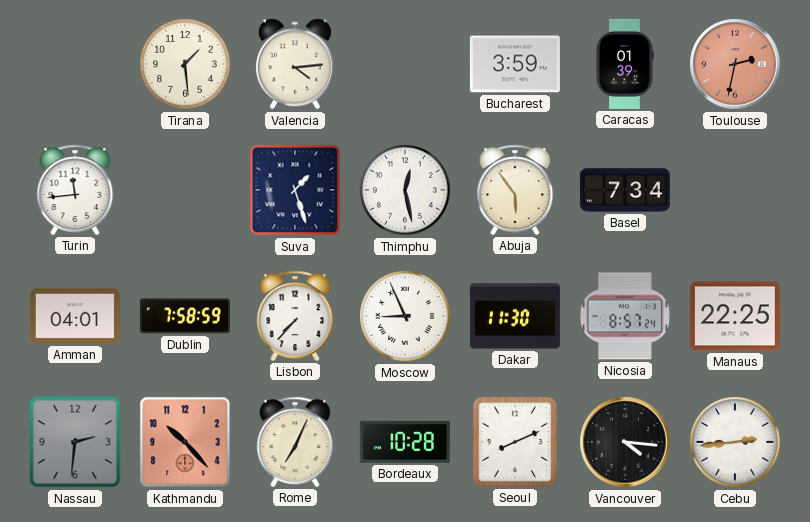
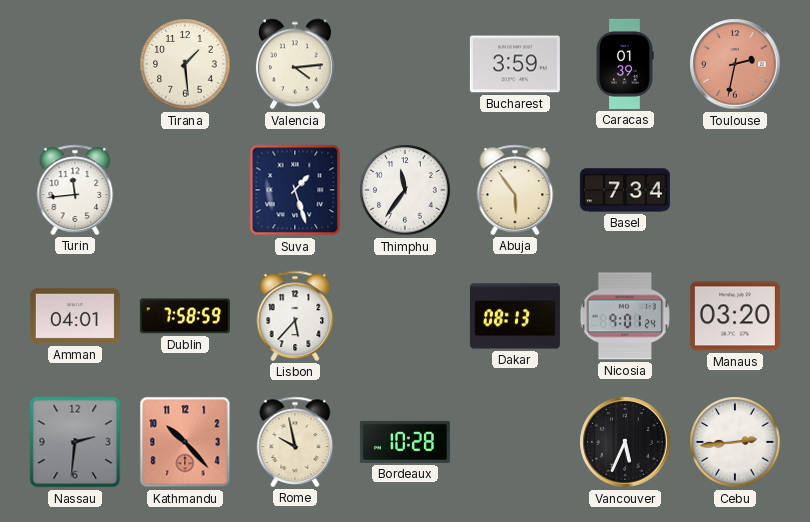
Thimphu: 12:28 -> 11:36 (405, 190)
Lisbon: 7:37 -> 5:37 (295, 316)
Moscow: 8:56 -> none (405, 316)
Dakar: 11:30 -> 08:13 (515, 316)
Nicosia: 8:57 -> 9:01 (625, 316)
Manaus: 22:25 -> 03:20 (735, 316)
Rome: 7:04 -> 9:58 (295, 442)
Seoul: 8:11 -> none (515, 442)
Vancouver: 4:16 -> 5:34 (625, 442)
